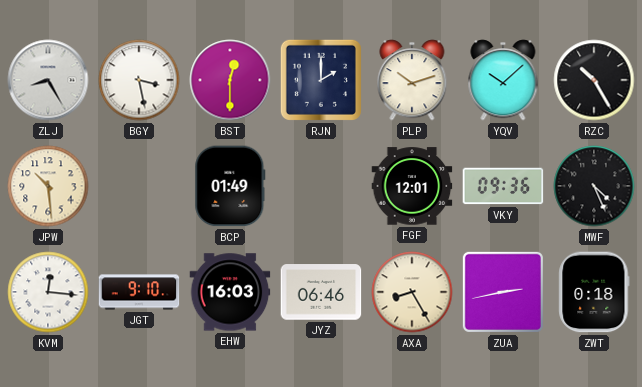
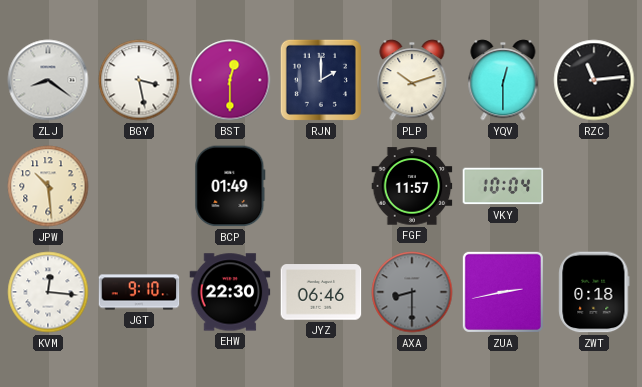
ZLJ: 8:25 -> 8:21 (48, 80)
YQV: 10:08 -> 12:30 (503, 80)
RZC: 10:25 -> 11:14 (594, 80)
FGF: 12:01 -> 11:57 (412, 186)
VKY: 09:36 -> 10:04 (503, 186)
MWF: 4:26 -> none (594, 186)
EHW: 16:03 -> 22:30 (230, 292)
AXA: 8:25 -> 8:30 (412, 292)
AXA dial: cream -> grey (412, 292)
